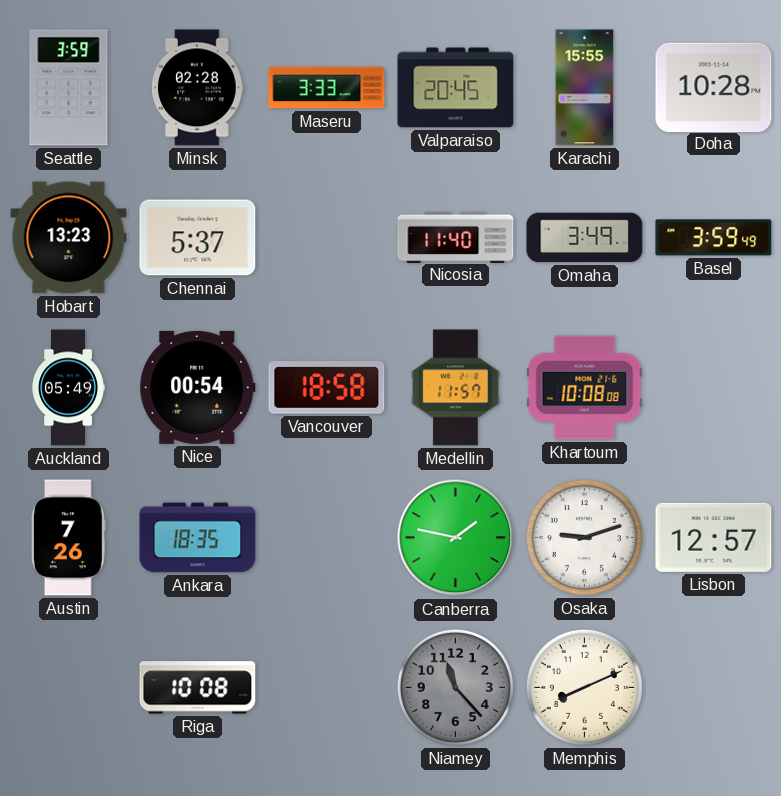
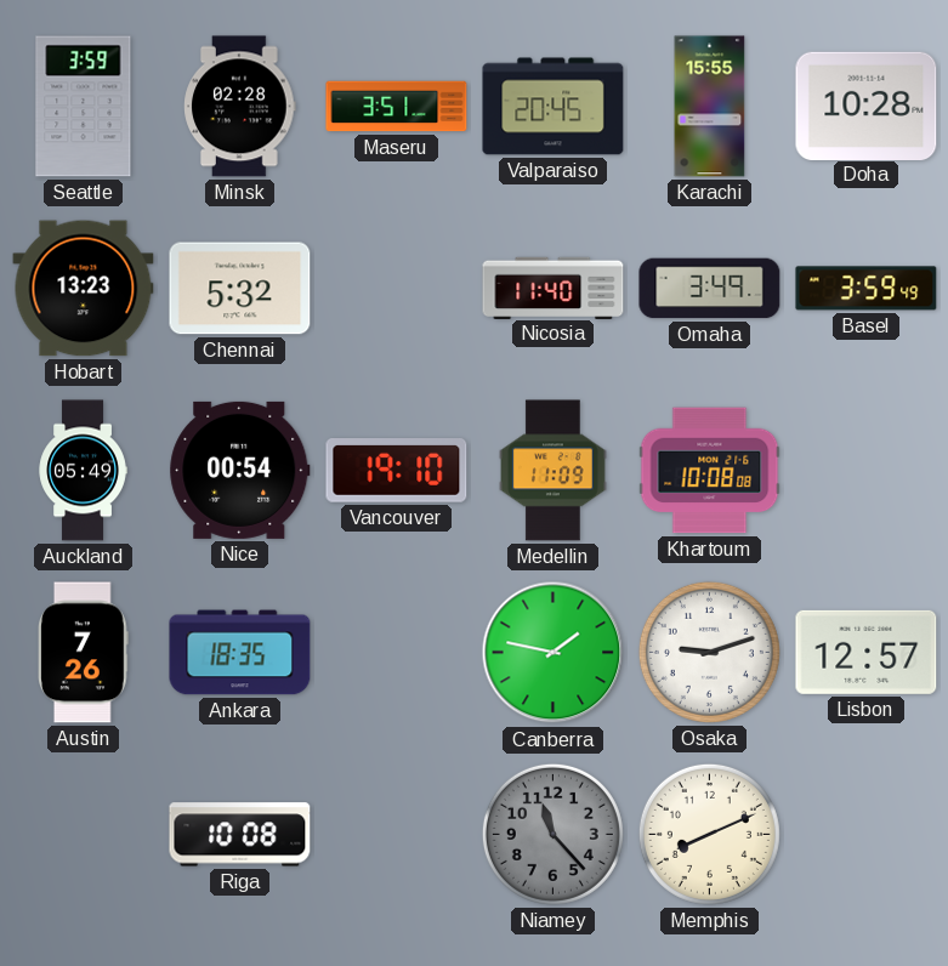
Maseru: 3:33 -> 3:51 (397, 107)
Chennai: 5:37 -> 5:32 (240, 289)
Vancouver: 18:58 -> 19:10 (397, 471)
Medellin: 11:57 -> 11:09 (554, 471)
